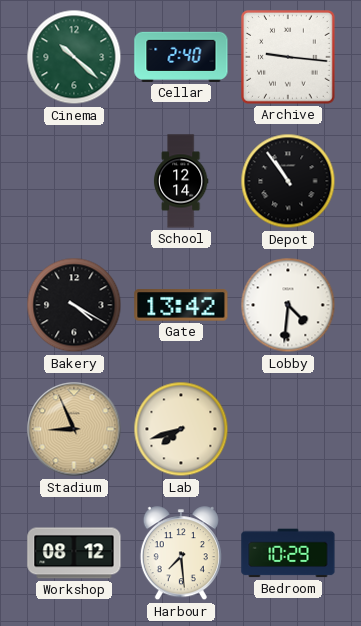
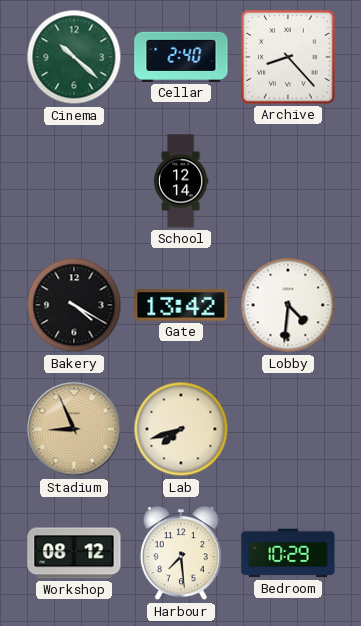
Archive: 9:16 -> 8:23 (289, 58)
Depot: 10:54 -> none (288, 181)
